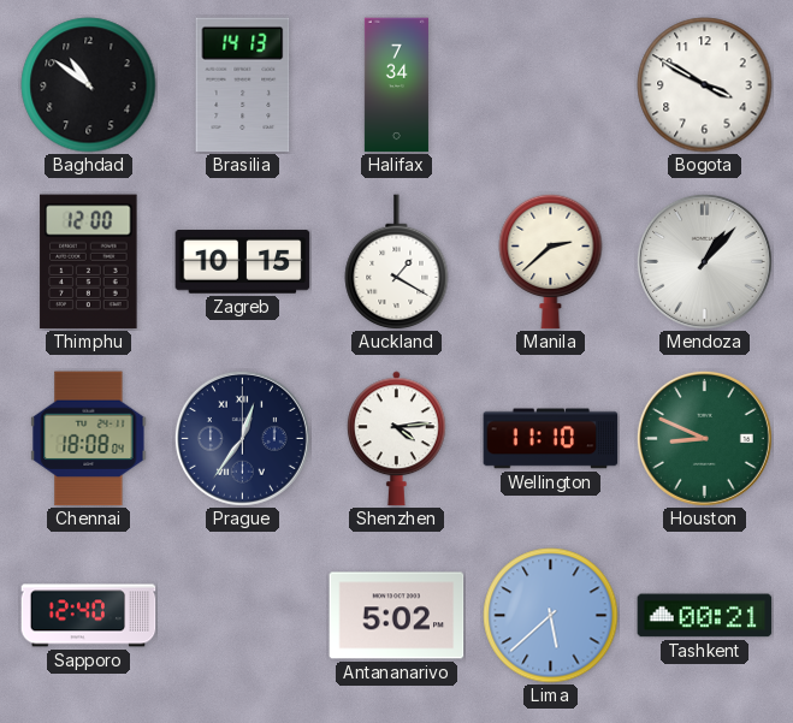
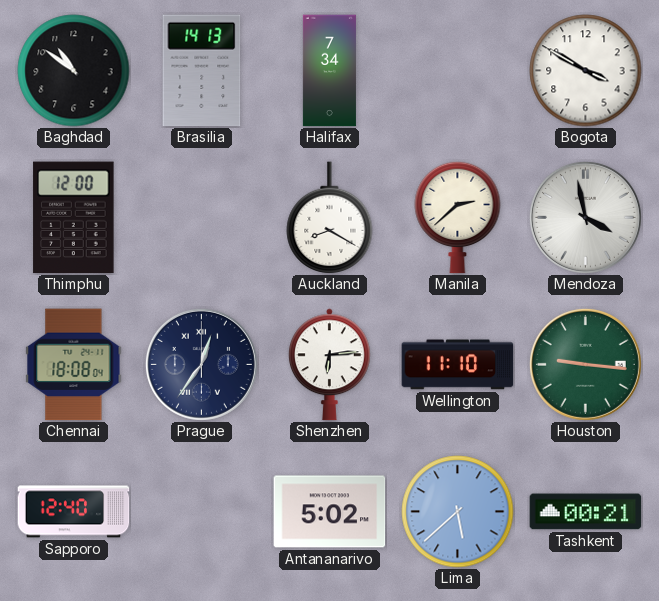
Zagreb: 10:15 -> none (243, 262)
Auckland: 1:20 -> 8:20 (330, 218)
Mendoza: 1:07 -> 3:58 (585, 217)
Shenzhen: 4:14 -> 6:14 (329, 365)
Houston: 8:49 -> 9:16 (585, 364)
